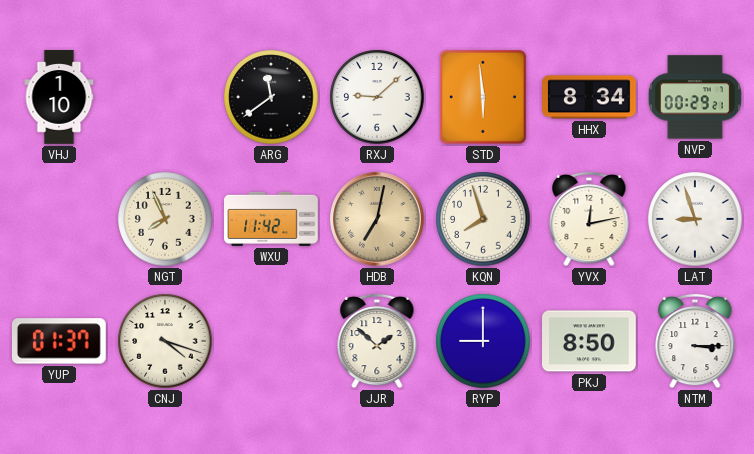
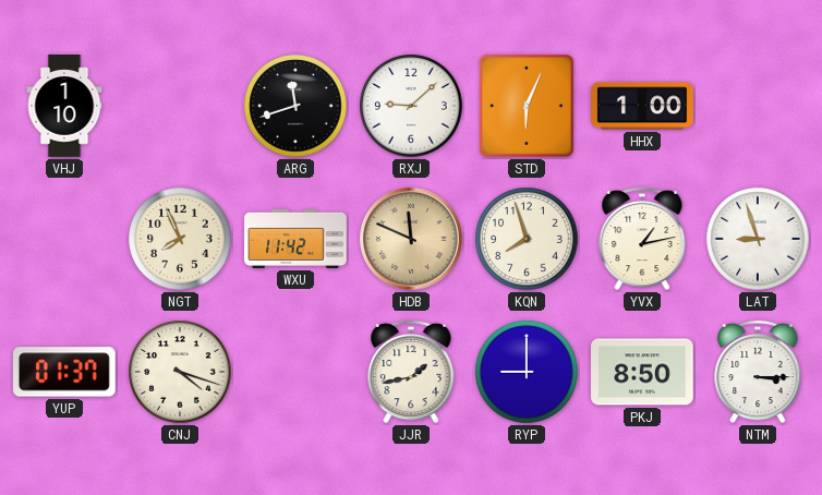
ARG: 11:39 -> 11:42 (295, 106)
STD: 5:59 -> 6:04 (527, 106)
HHX: 8:34 -> 1:00 (642, 106)
NVP: 00:29 -> none (695, 97)
HDB: 7:02 -> 11:49 (411, 239)
YVX: 12:13 -> 1:13 (642, 239)
JJR: 1:52 -> 1:43 (411, 372)
